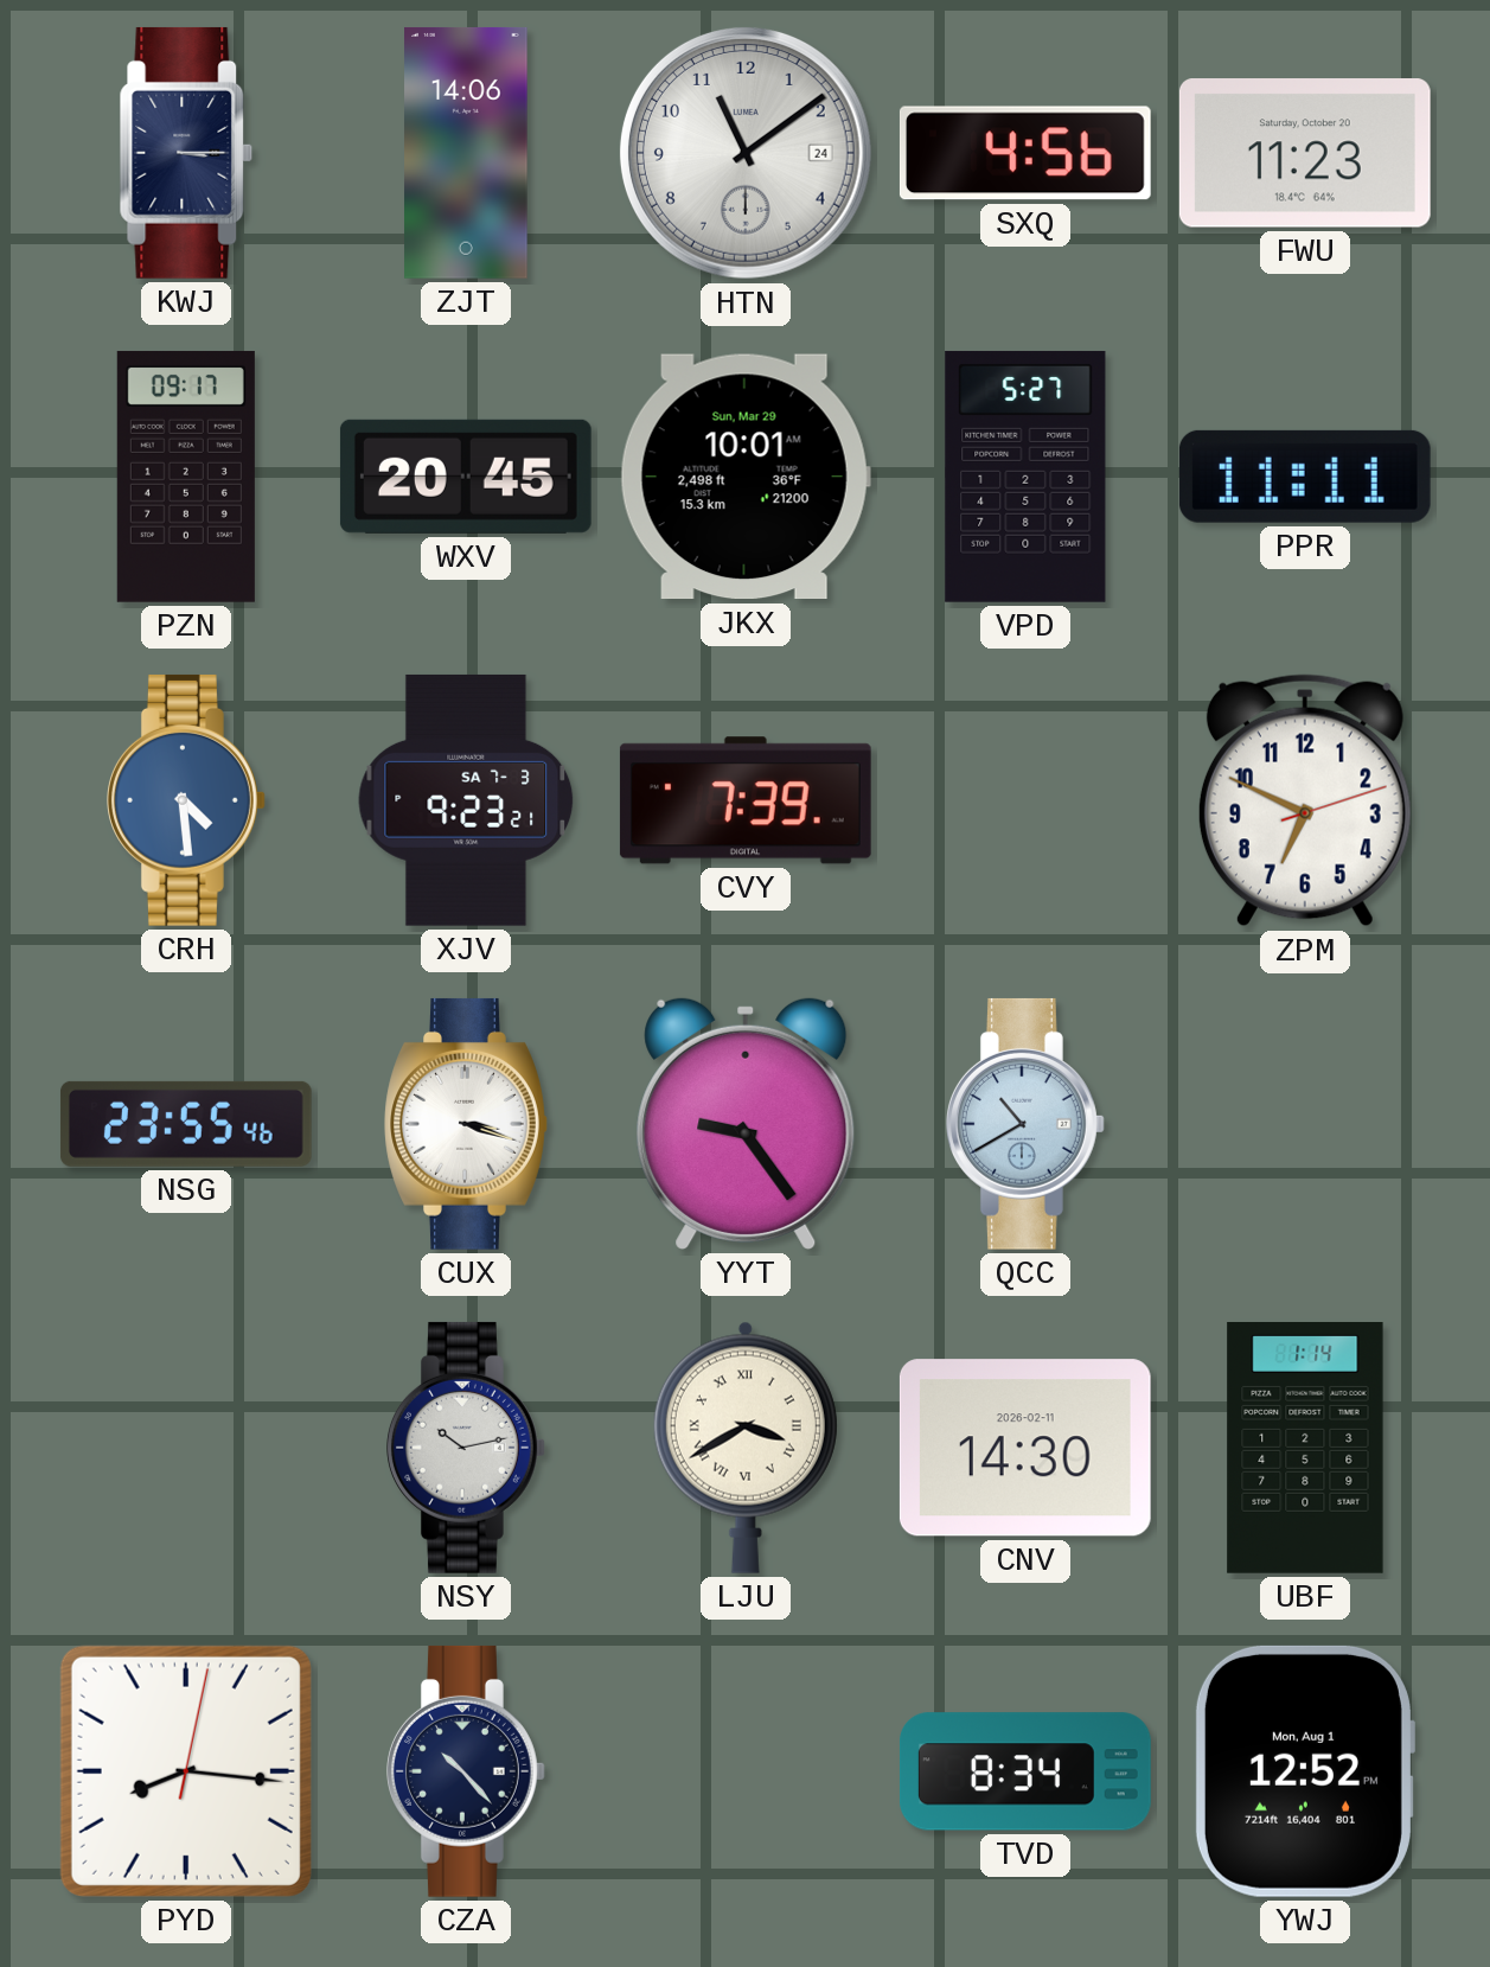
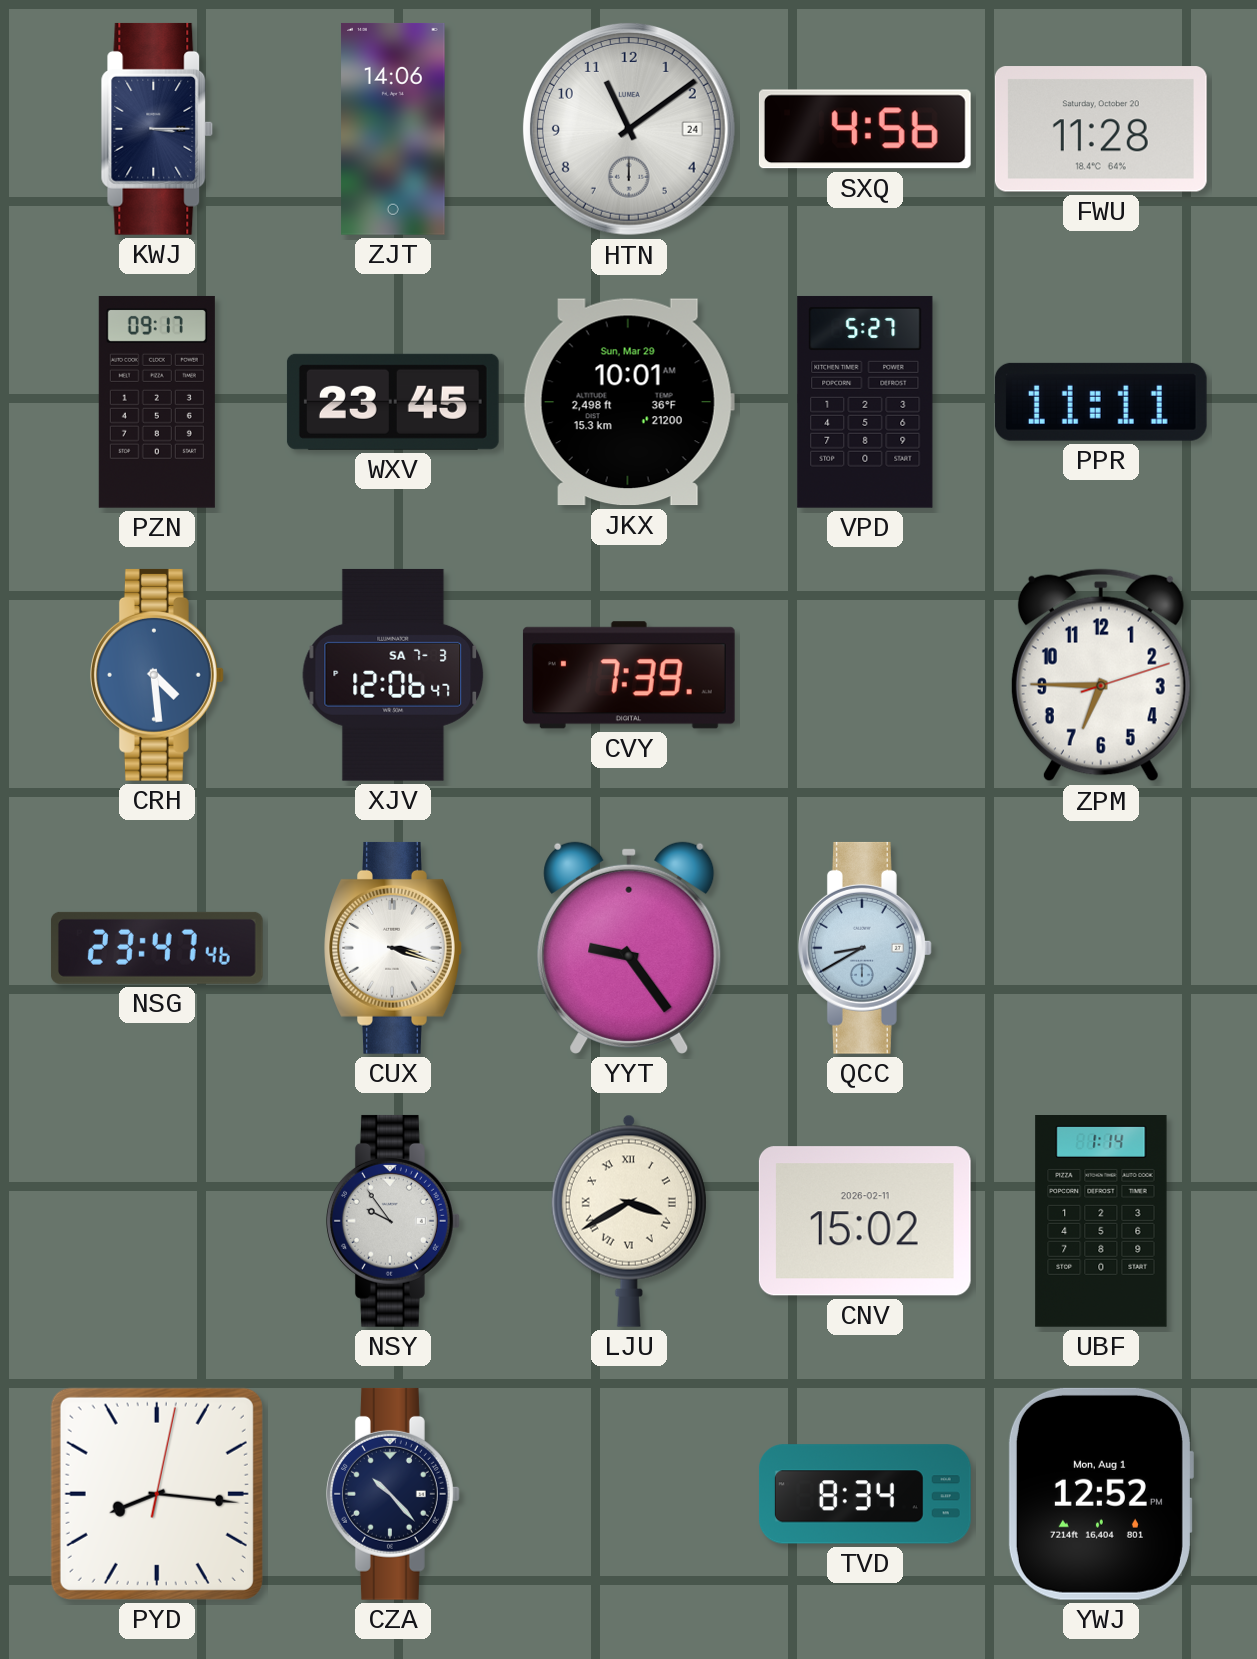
FWU: 11:23 -> 11:28 (1101, 129)
WXV: 20:45 -> 23:45 (393, 402)
XJV: 9:23 -> 12:06 (393, 675)
ZPM: 6:49 -> 6:45 (1101, 675)
NSG: 23:55 -> 23:47 (157, 948)
QCC: 10:40 -> 8:40 (866, 948)
NSY: 10:13 -> 9:54 (394, 1221)
CNV: 14:30 -> 15:02 (865, 1221)
